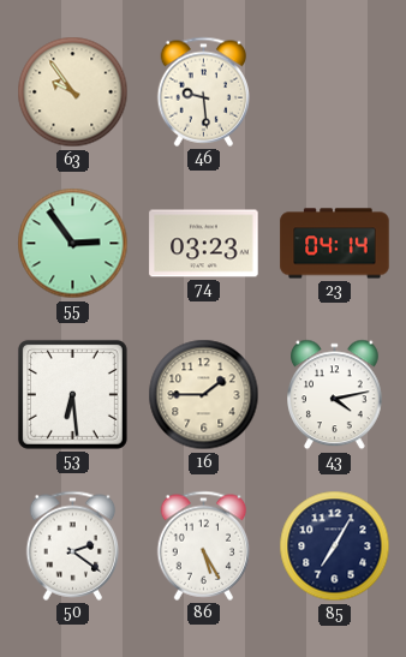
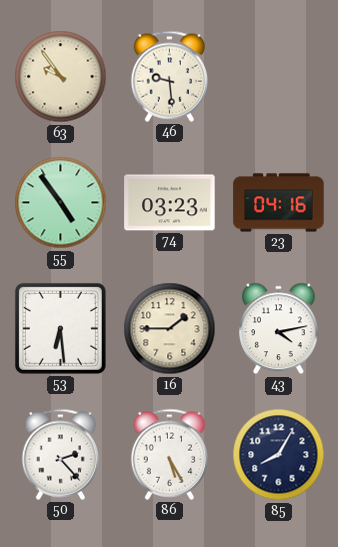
55: 2:54 -> 4:54 (61, 203)
23: 04:14 -> 04:16 (279, 203)
50: 2:21 -> 2:23 (61, 454)
85: 7:05 -> 8:05 (279, 455)
